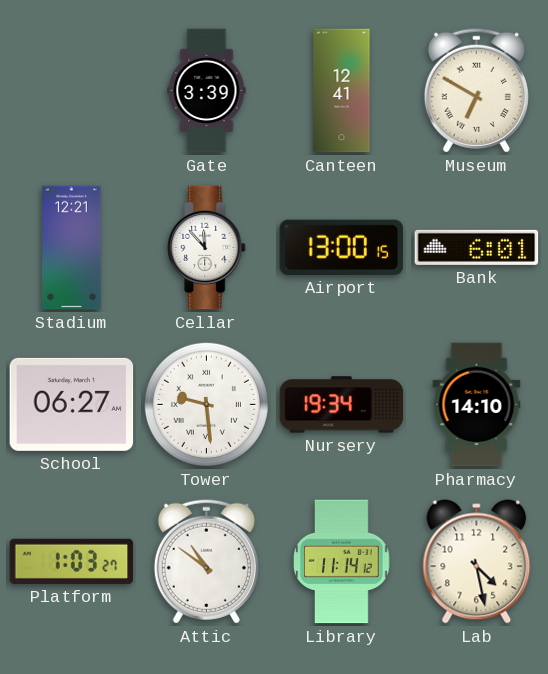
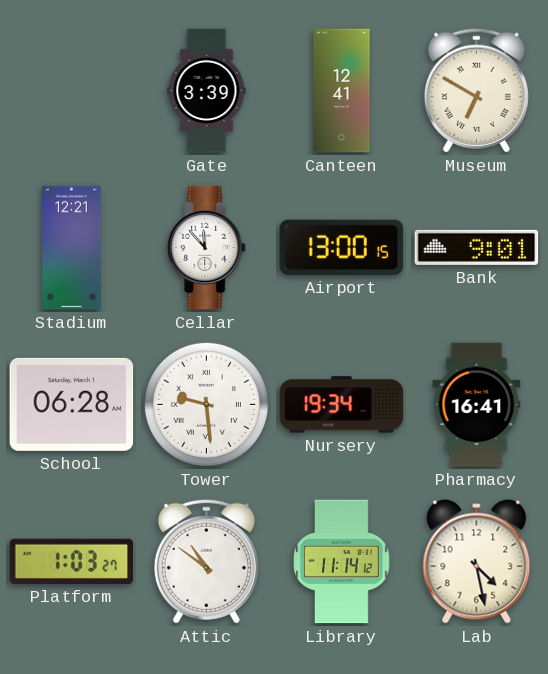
Bank: 6:01 -> 9:01 (477, 247)
School: 06:27 -> 06:28 (72, 404)
Pharmacy: 14:10 -> 16:41 (477, 405)
